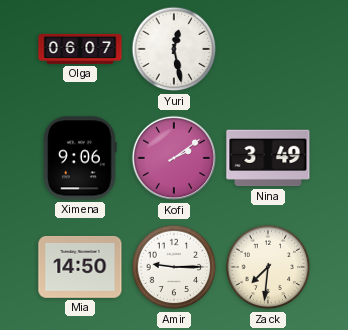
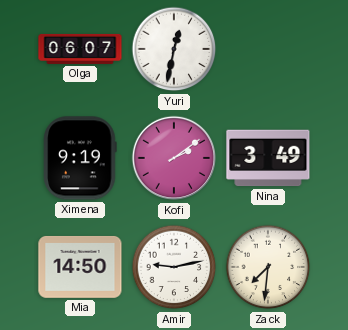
Yuri: 12:28 -> 12:32 (174, 49)
Ximena: 9:06 -> 9:19 (80, 158)
Amir: 9:15 -> 9:13 (174, 267)
